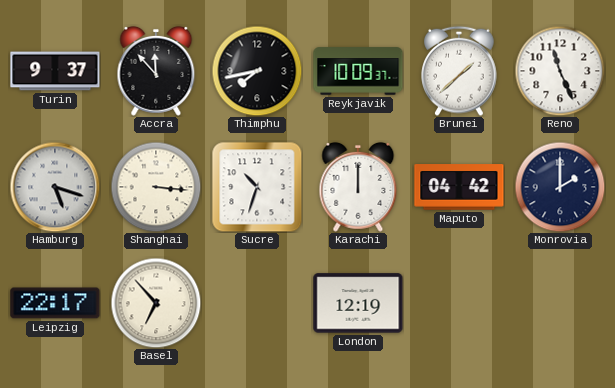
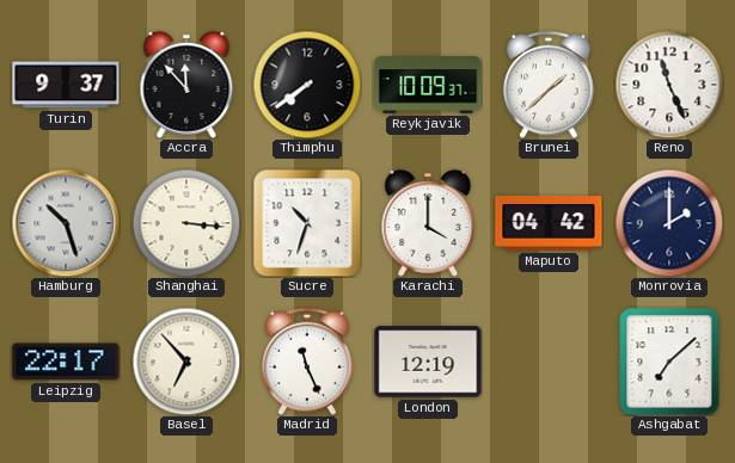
Thimphu: 7:43 -> 7:39 (307, 85)
Hamburg: 5:18 -> 10:27 (66, 223)
Karachi: 12:00 -> 4:00 (428, 223)
Madrid: none -> 11:26 (307, 362)
Ashgabat: none -> 7:08 (669, 362)
